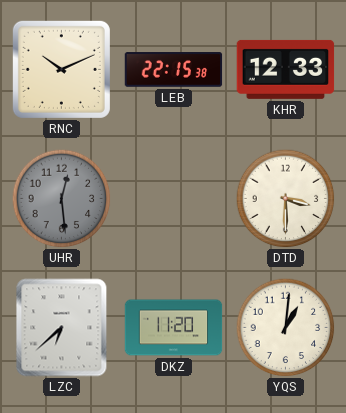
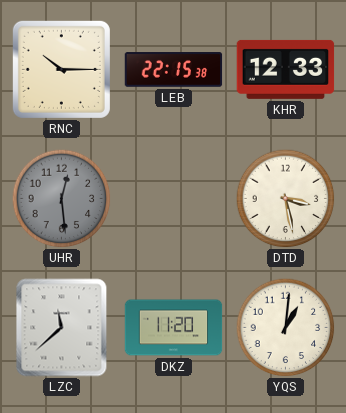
RNC: 10:11 -> 10:15 (61, 69)
DTD: 3:30 -> 3:28 (286, 199)
LZC: 6:38 -> 11:38 (62, 328)
